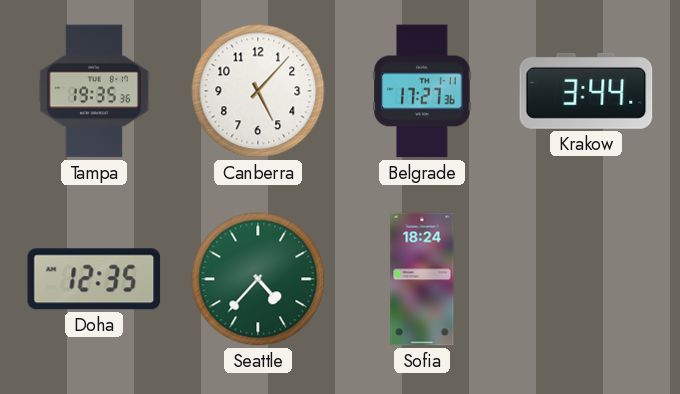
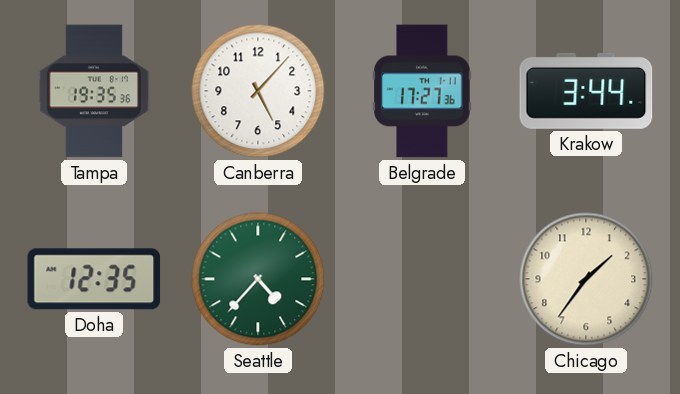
Sofia: 18:24 -> none (422, 279)
Chicago: none -> 1:36 (586, 279)
